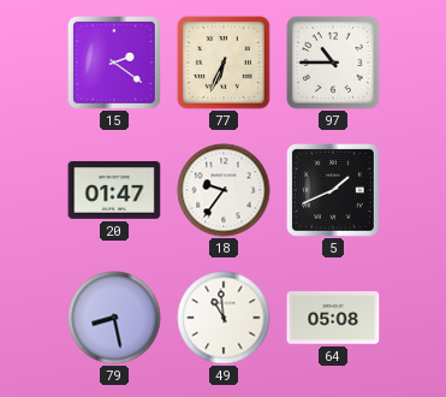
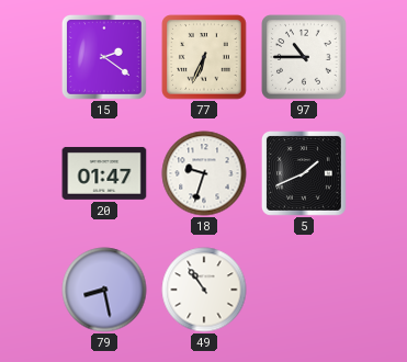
18: 9:36 -> 9:33 (204, 173)
49: 10:59 -> 10:54 (204, 290)
64: 05:08 -> none (333, 318)
